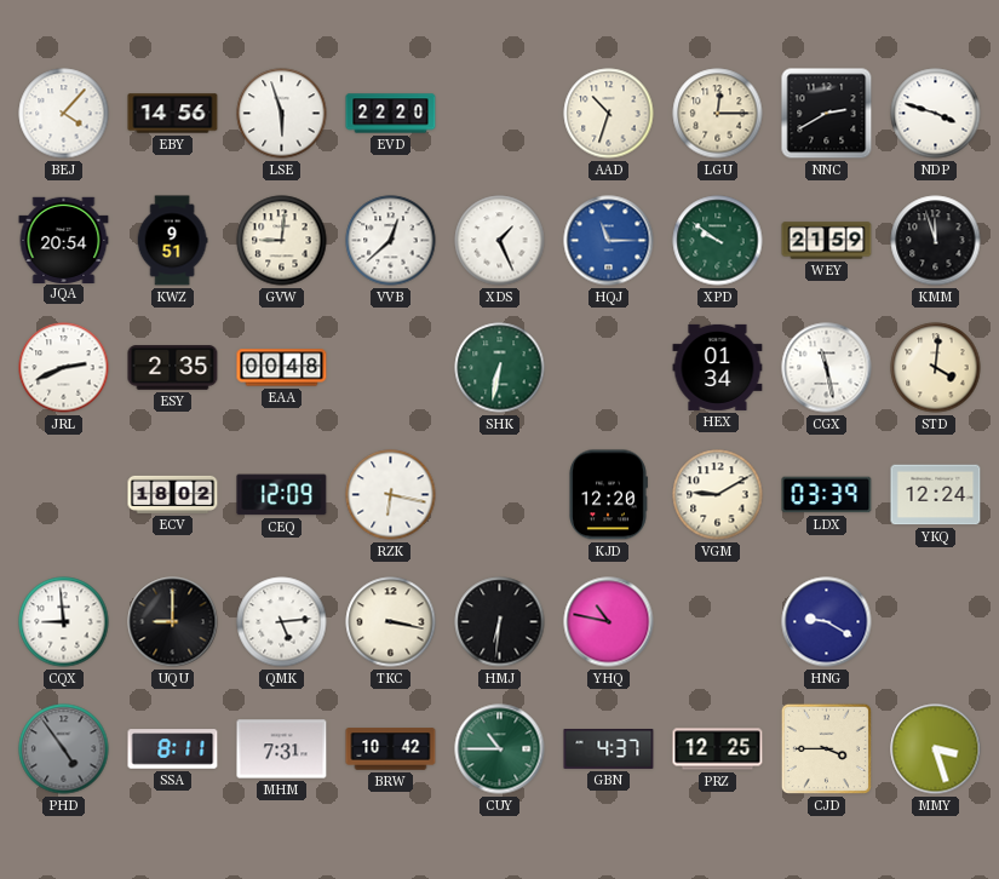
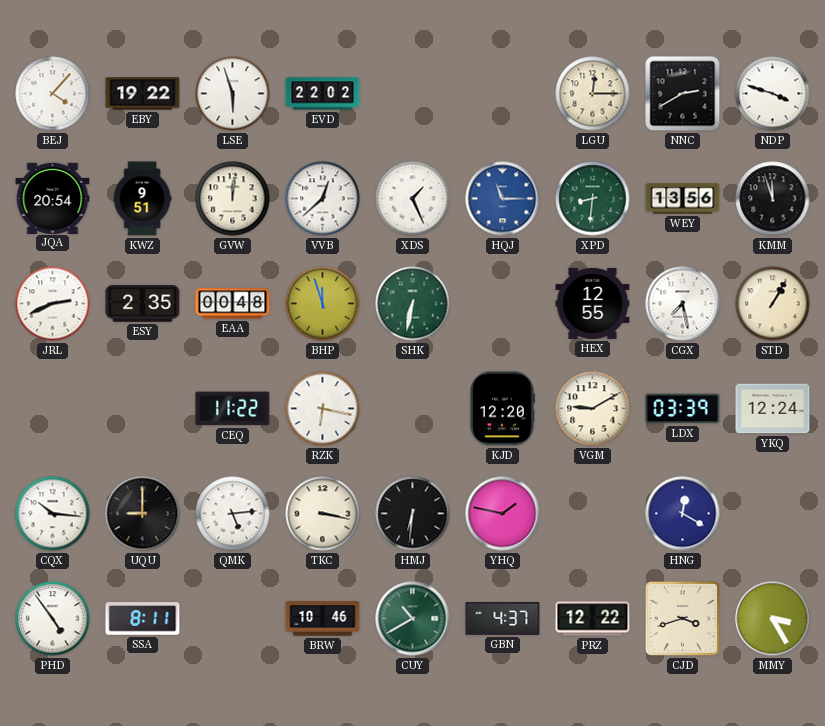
EBY: 14:56 -> 19:22 (143, 94)
EVD: 22:20 -> 22:02 (323, 94)
AAD: 10:33 -> none (609, 114)
GVW: 9:01 -> 12:01 (233, 199)
XPD: 9:51 -> 8:31 (593, 199)
WEY: 21:59 -> 13:56 (683, 199)
BHP: none -> 11:57 (323, 304)
HEX: 01:34 -> 12:55 (593, 303)
CGX: 11:28 -> 7:28 (683, 304)
STD: 4:01 -> 1:05 (773, 304)
ECV: 18:02 -> none (173, 494)
CEQ: 12:09 -> 11:22 (233, 409)
CQX: 8:59 -> 10:16 (53, 514)
YHQ: 10:47 -> 1:47 (503, 514)
HNG: 9:20 -> 12:20 (683, 514)
PHD dial: grey -> white (53, 619)
MHM: 7:31 -> none (282, 749)
BRW: 10:42 -> 10:46 (323, 619)
CUY: 10:45 -> 10:40 (413, 619)
PRZ: 12:25 -> 12:22 (593, 619)
CJD: 3:45 -> 3:42 (682, 618)
MMY: 3:27 -> 3:25 (773, 619)
